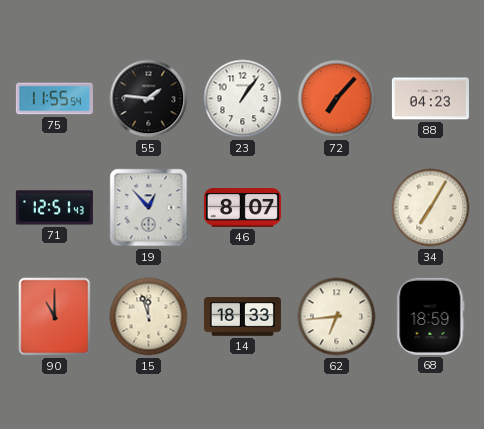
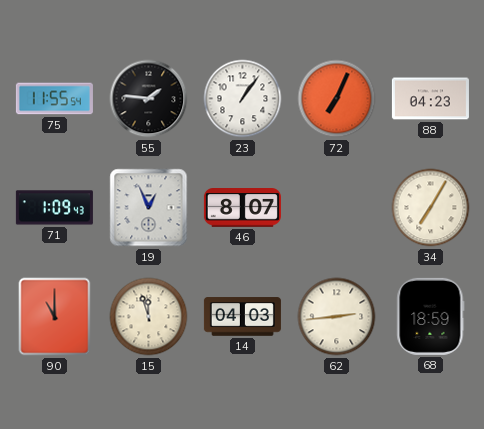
72: 7:07 -> 7:04 (337, 99)
71: 12:51 -> 1:09 (54, 208)
19: 12:53 -> 12:56 (149, 208)
14: 18:33 -> 04:03 (242, 317)
62: 6:44 -> 2:44 (337, 317)
